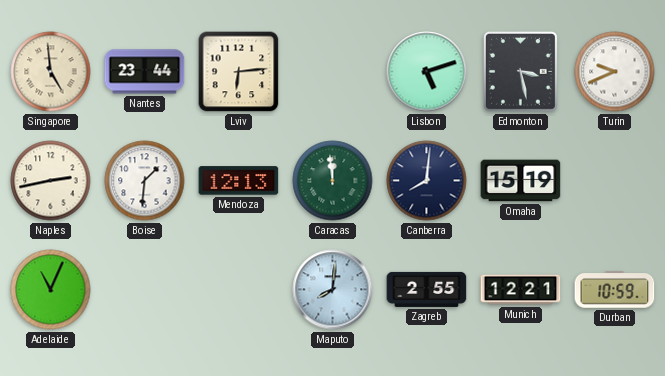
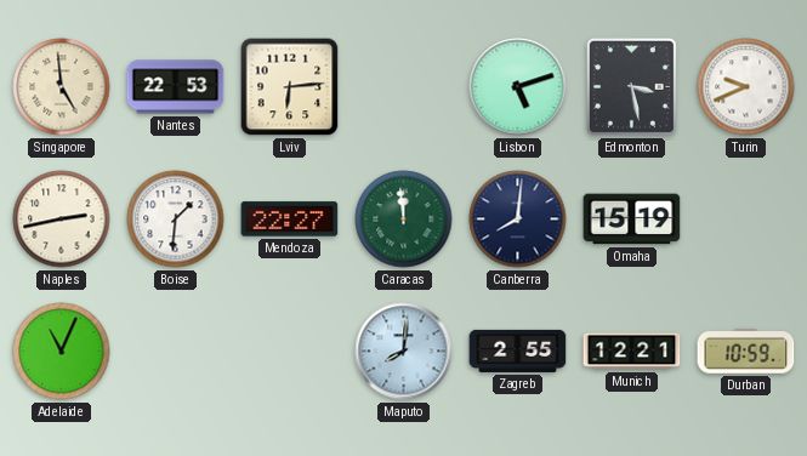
Nantes: 23:44 -> 22:53 (176, 87)
Mendoza: 12:13 -> 22:27 (290, 220)
